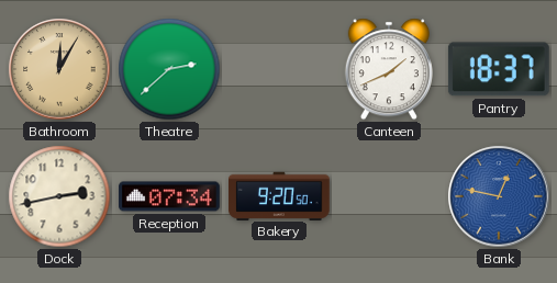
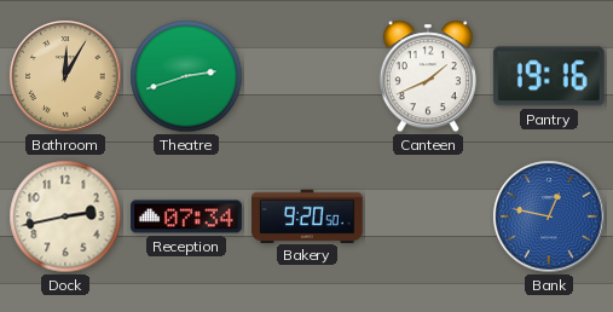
Theatre: 2:38 -> 2:42 (186, 76)
Pantry: 18:37 -> 19:16 (549, 76)
